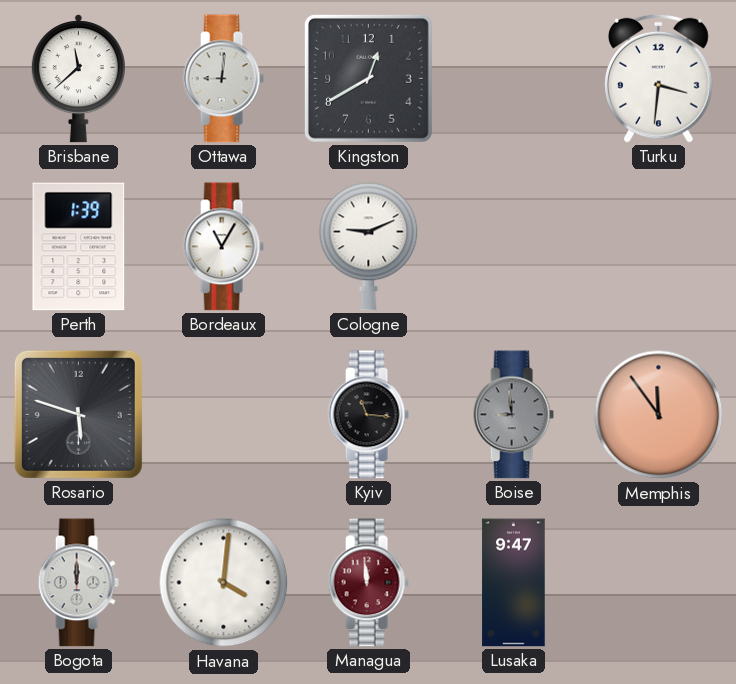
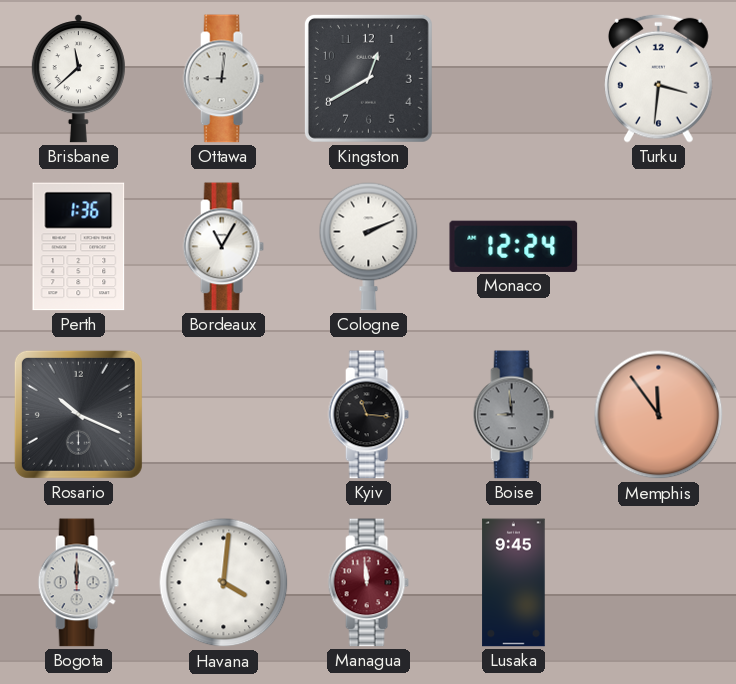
Perth: 1:39 -> 1:36 (79, 247)
Cologne: 9:11 -> 2:11 (369, 246)
Monaco: none -> 12:24 (514, 246)
Rosario: 5:48 -> 10:19 (78, 414)
Lusaka: 9:47 -> 9:45 (514, 583)
